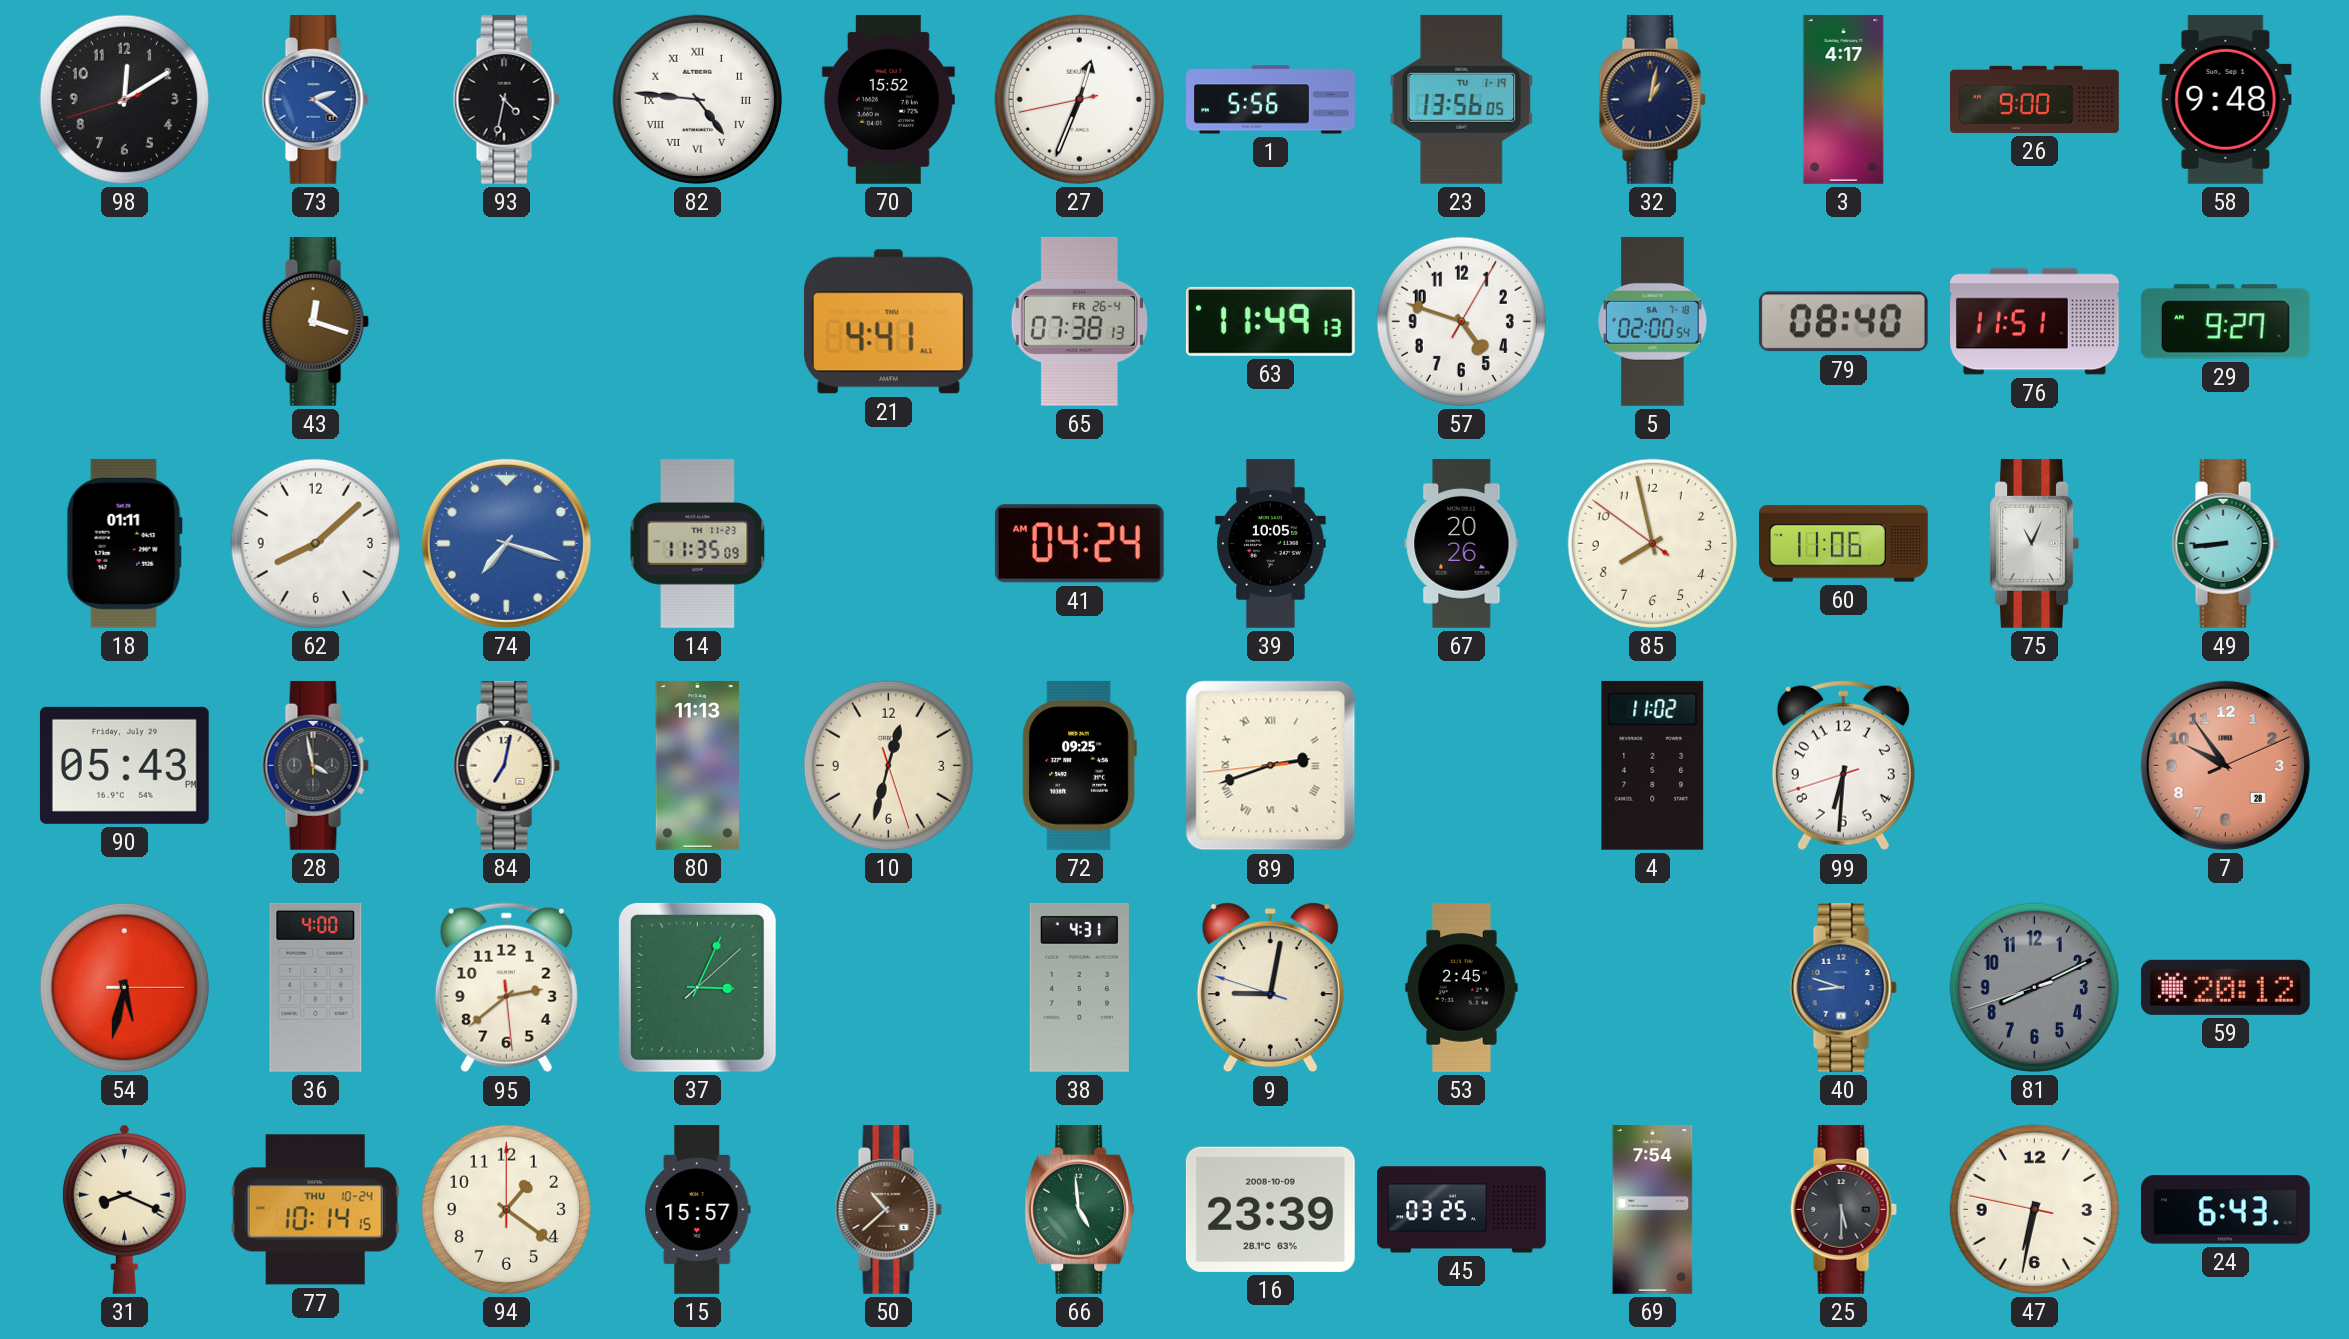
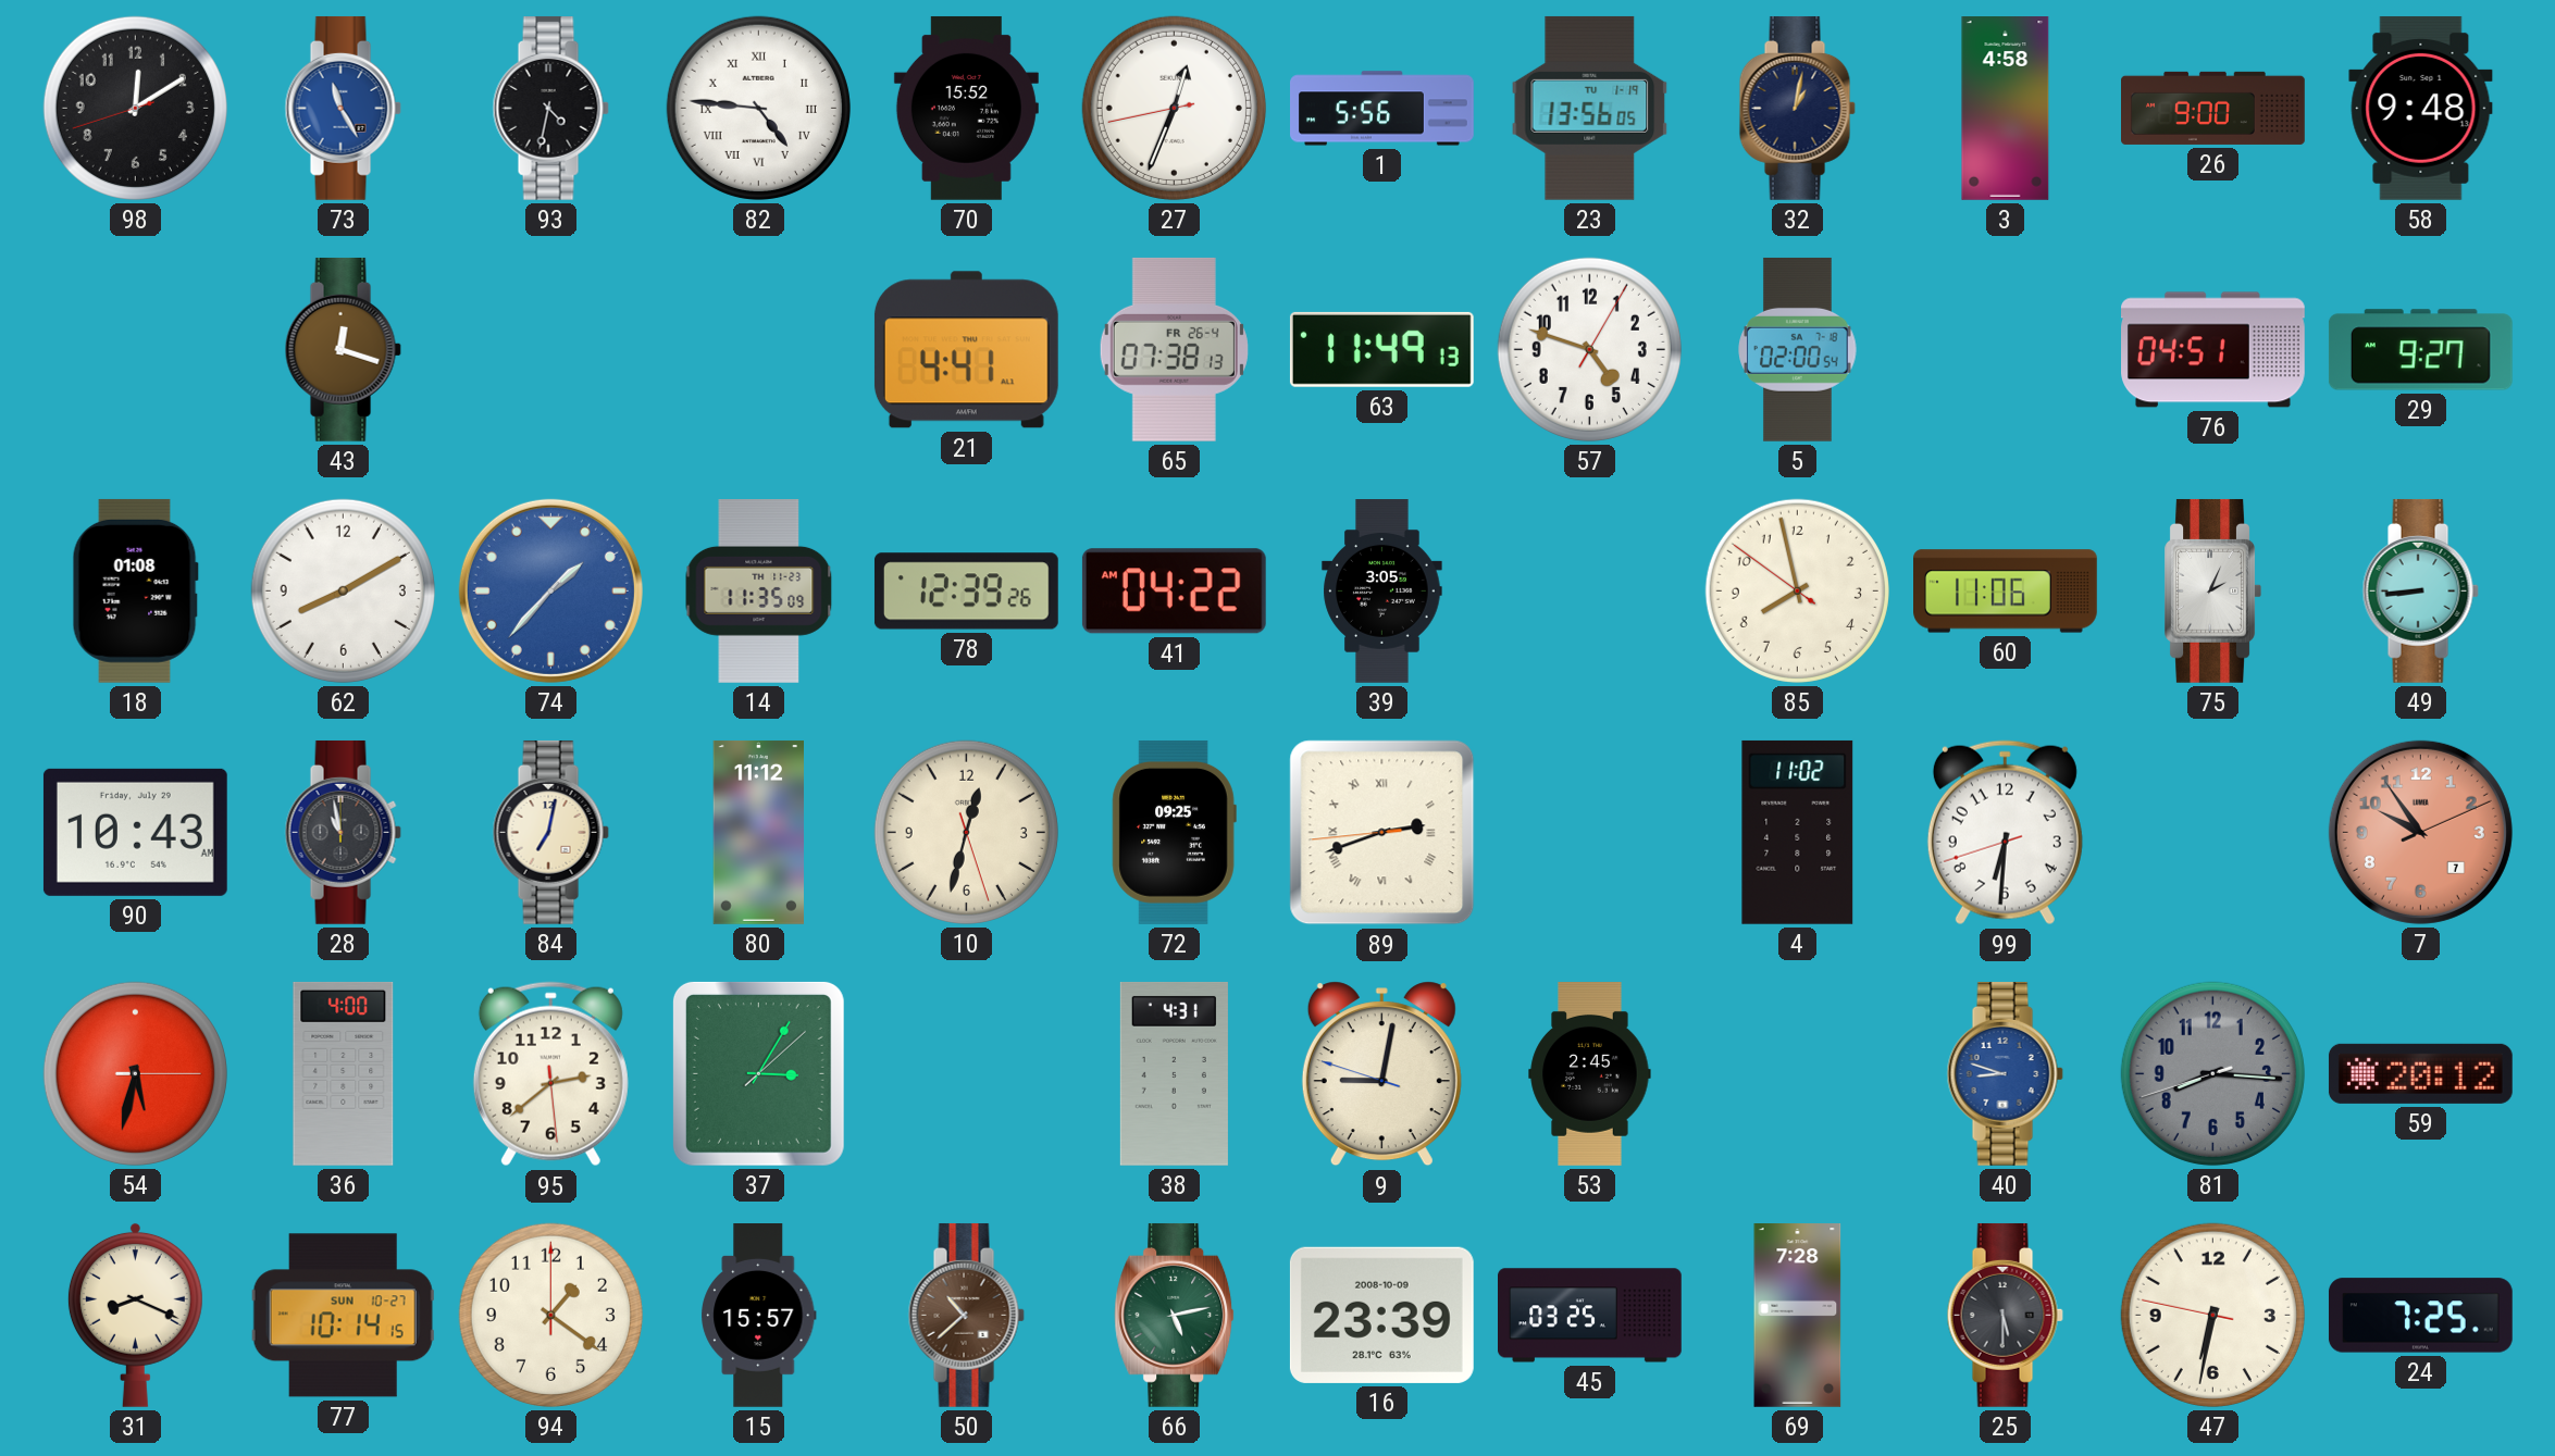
73: 2:21 -> 11:25 (343, 108)
3: 4:17 -> 4:58 (2006, 109)
79: 08:40 -> none (1843, 322)
76: 11:51 -> 04:51 (2213, 350)
18: 01:11 -> 01:08 (135, 590)
62: 8:08 -> 8:10 (343, 590)
74: 7:18 -> 1:37 (550, 590)
78: none -> 12:39 (966, 592)
41: 04:24 -> 04:22 (1174, 592)
39: 10:05 -> 3:05 (1382, 592)
67: 20:26 -> none (1462, 543)
75: 11:04 -> 2:04 (2212, 590)
90: 05:43 -> 10:43 (135, 832)
28: 3:58 -> 10:58 (343, 832)
80: 11:13 -> 11:12 (758, 833)
7 date: 28 -> 7 (2420, 832)
37: 3:04 -> 3:05 (758, 1073)
81: 8:10 -> 8:15 (2212, 1073)
77 date: THU 10-24 -> SUN 10-27 (343, 1316)
66: 4:59 -> 5:13 (1175, 1315)
69: 7:54 -> 7:28 (1798, 1316)
24: 6:43 -> 7:25 (2420, 1316)
